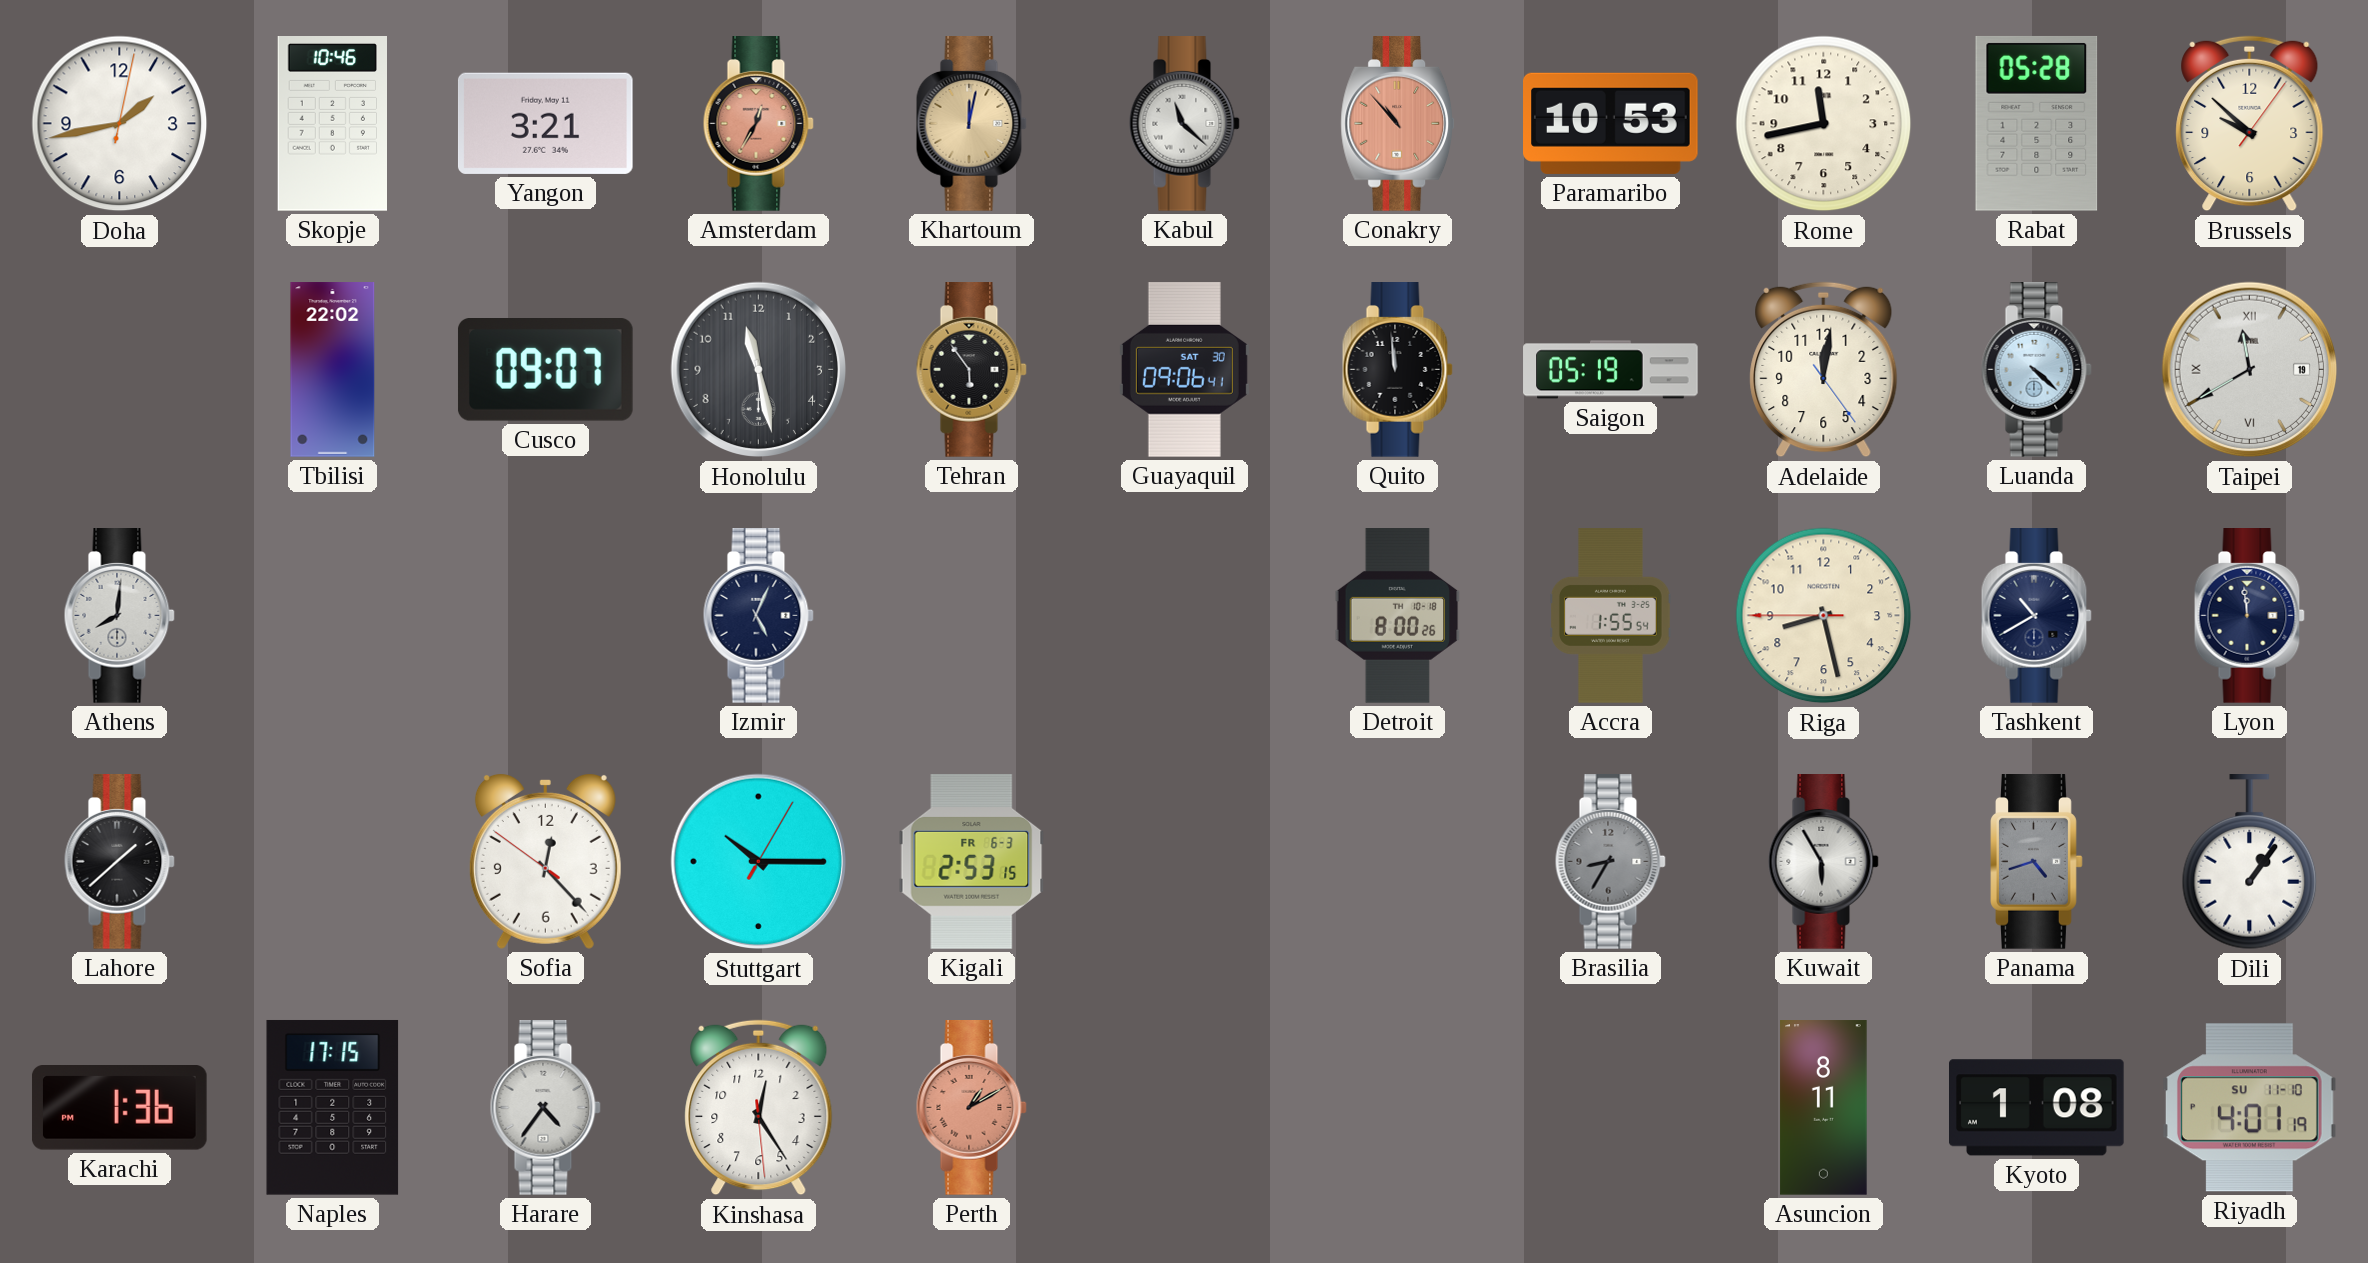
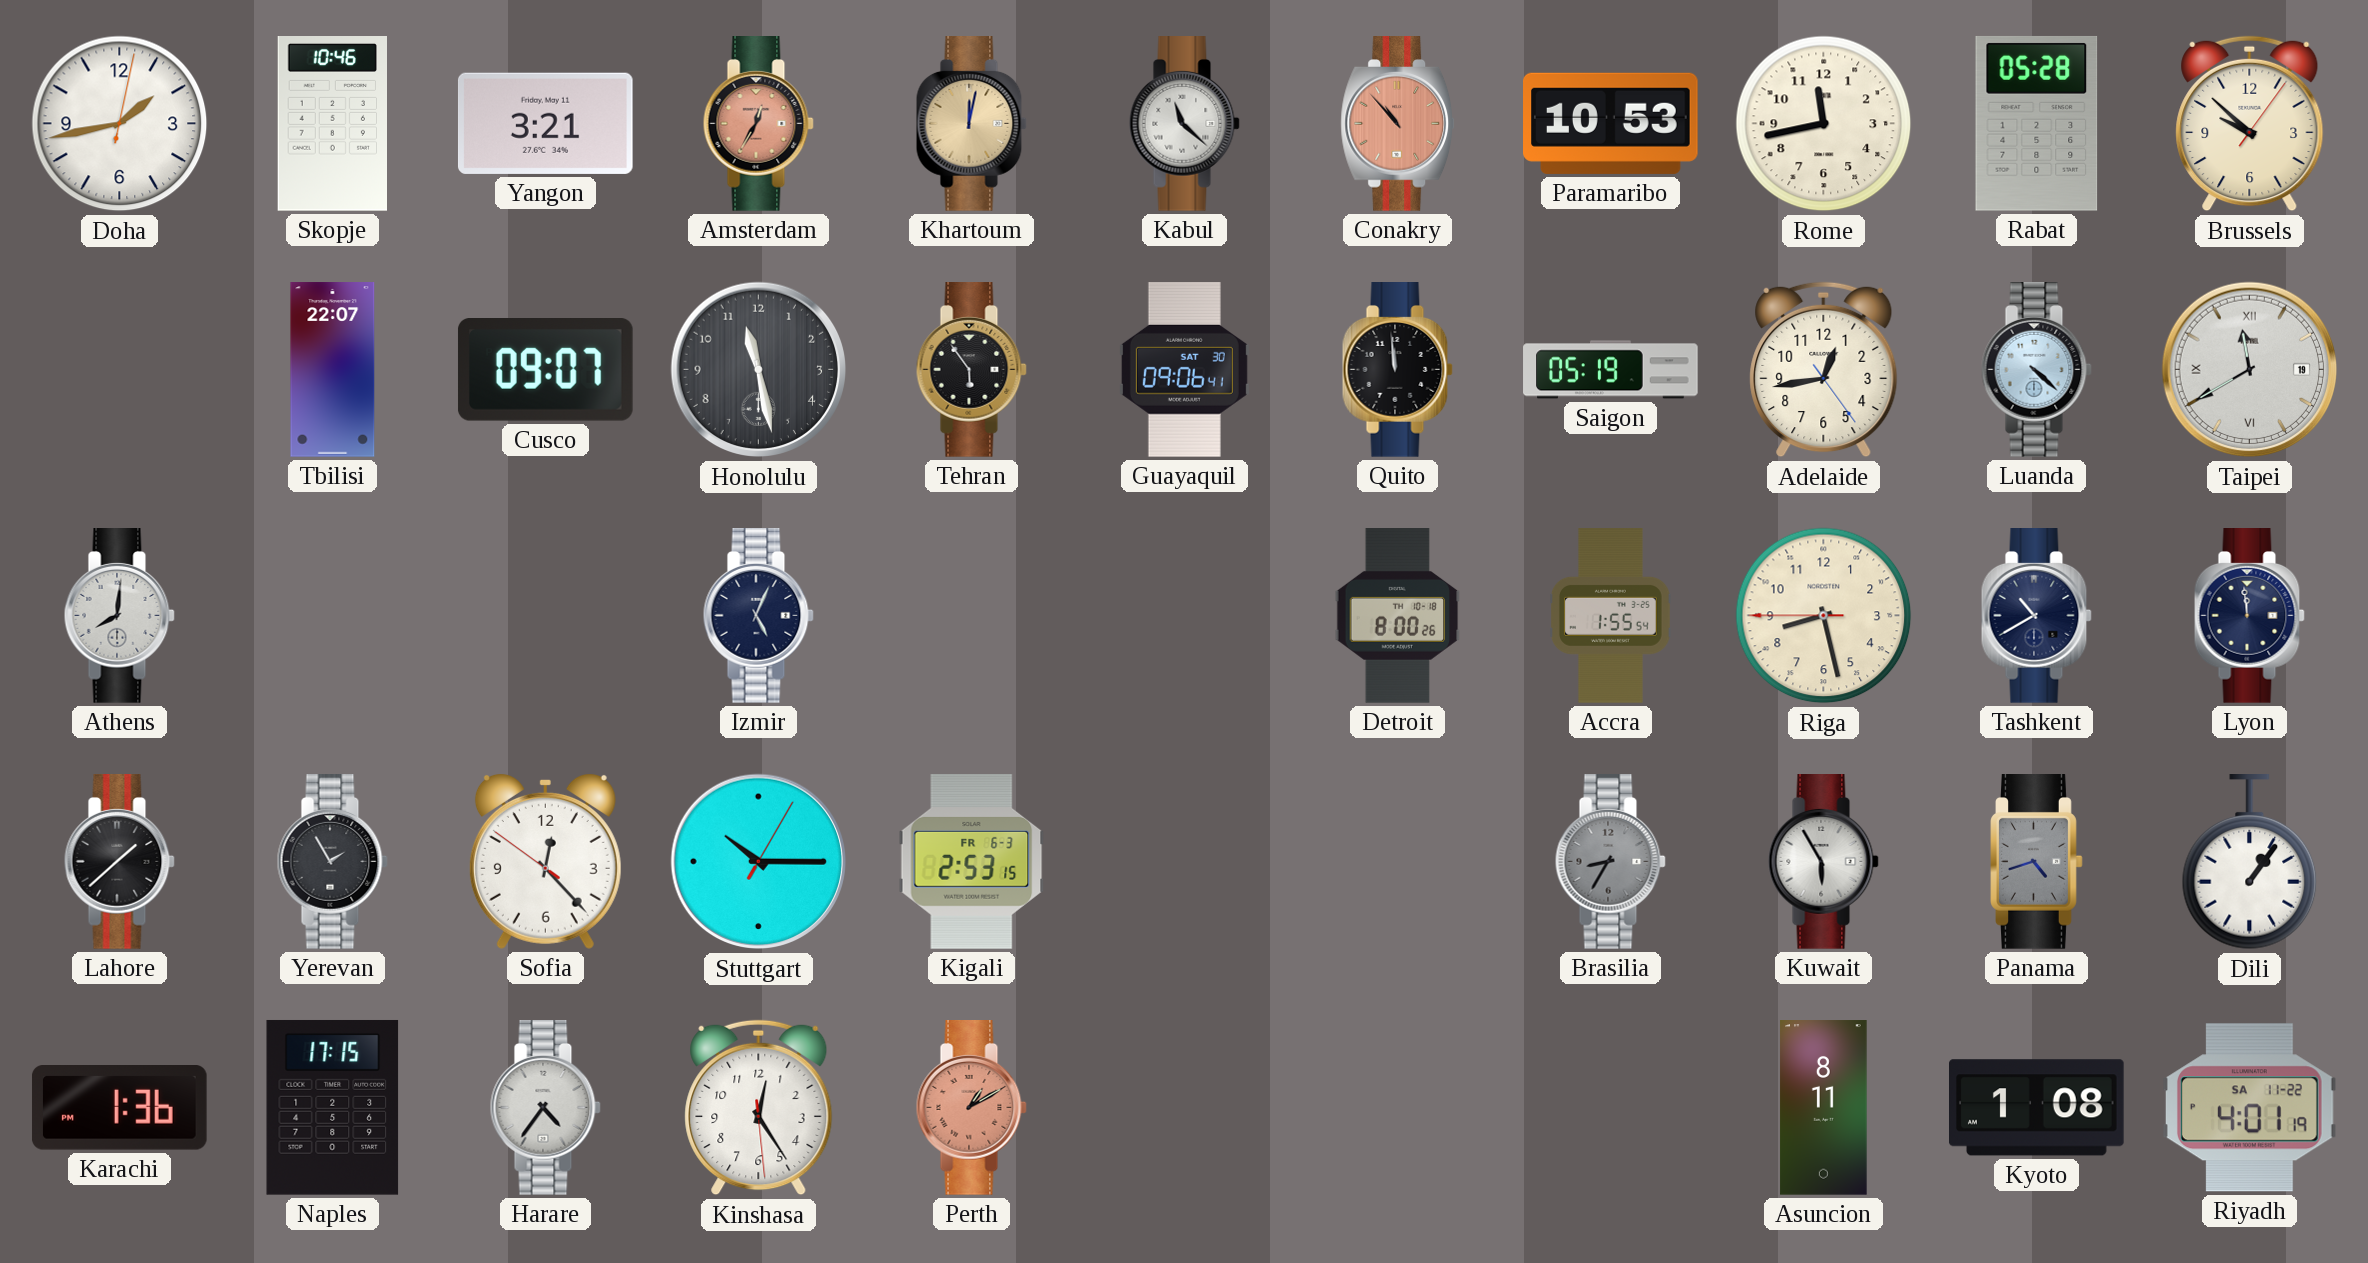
Tbilisi: 22:02 -> 22:07 (333, 370)
Adelaide: 12:01 -> 12:43 (1824, 370)
Yerevan: none -> 1:55 (332, 862)
Riyadh date: SU 11-10 -> SA 11-22 (2249, 1108)
